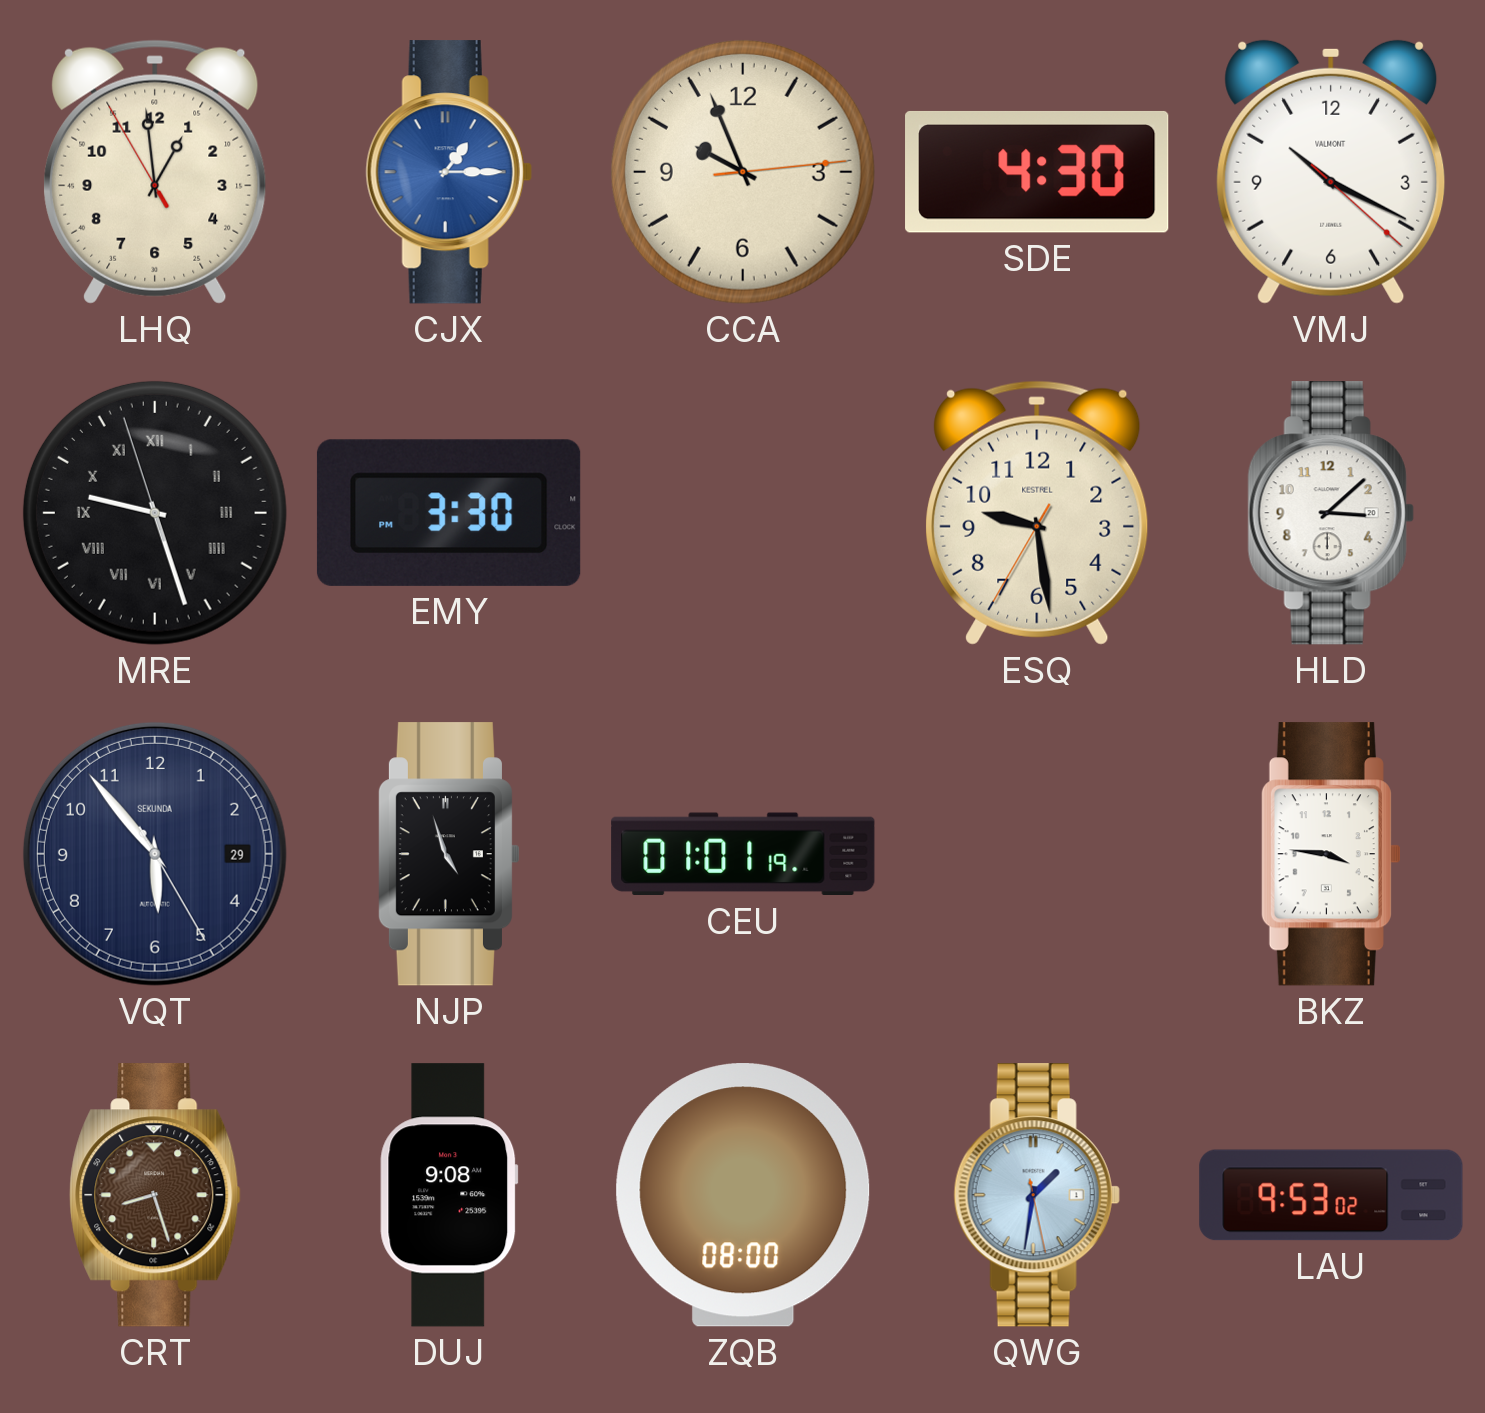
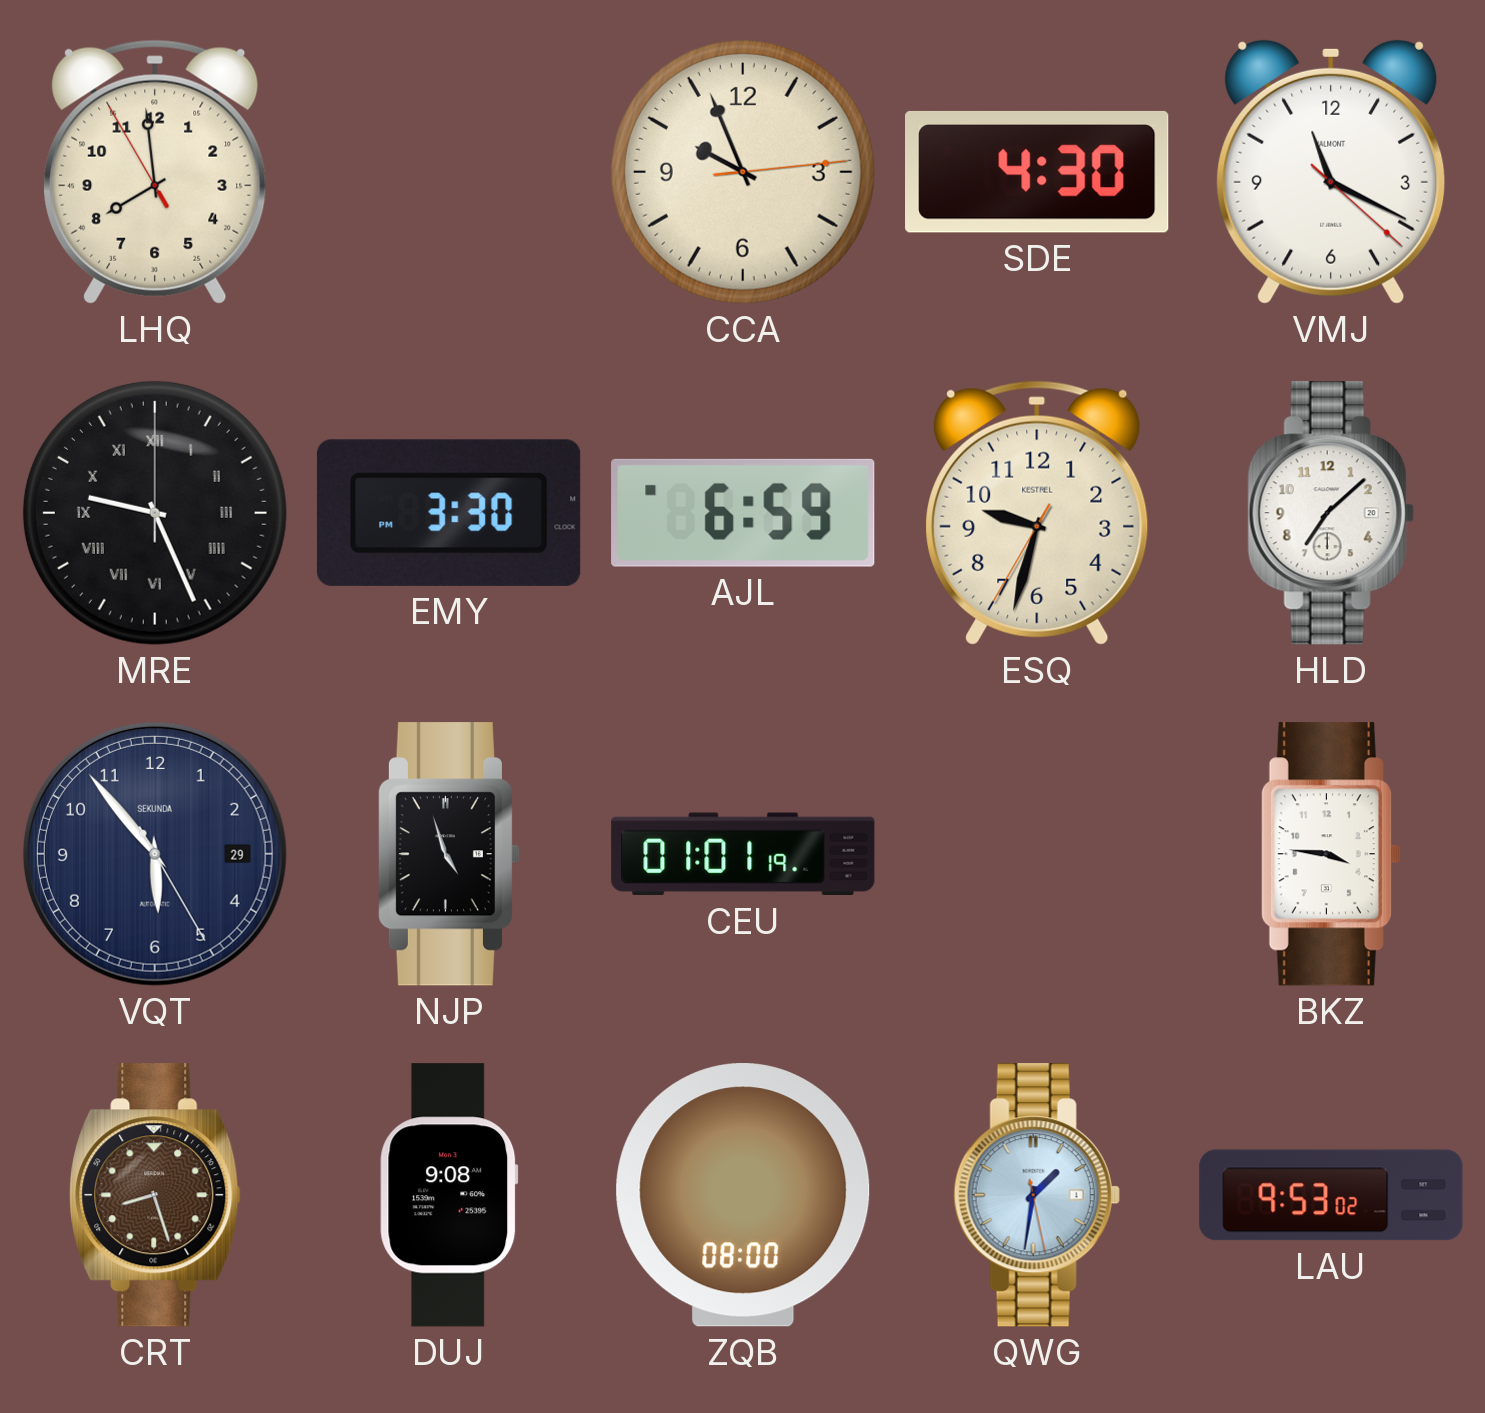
LHQ: 12:58 -> 7:58 (155, 172)
CJX: 1:15 -> none (449, 172)
VMJ: 10:19 -> 11:19 (1331, 172)
MRE: 9:26:57 -> 9:26:00 (155, 513)
AJL: none -> 6:59 (743, 513)
ESQ: 9:28 -> 9:32 (1037, 513)
HLD: 3:08 -> 7:08 (1331, 513)
